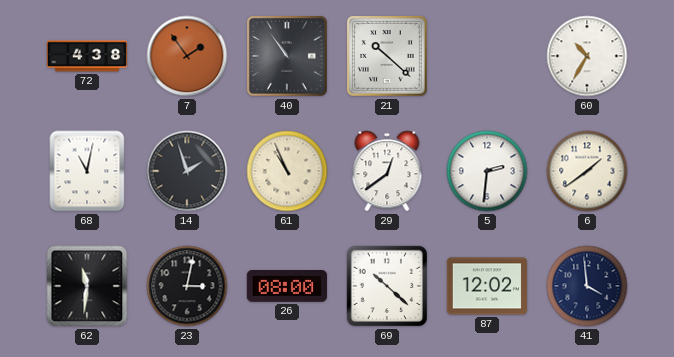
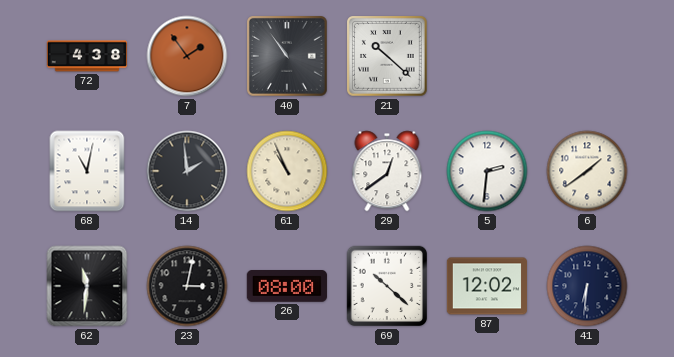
60: 10:35 -> none (587, 56)
14: 1:57 -> 1:59 (187, 171)
41: 3:59 -> 6:31 (587, 286)
